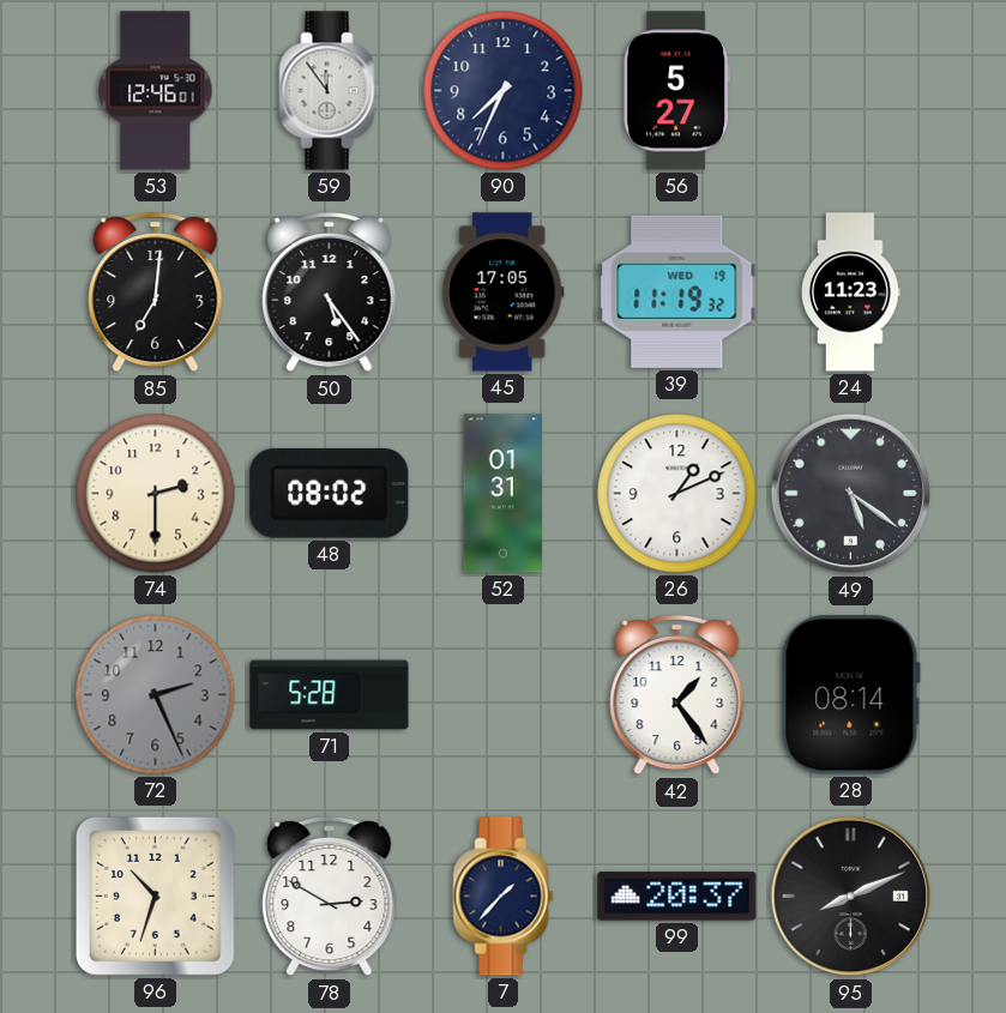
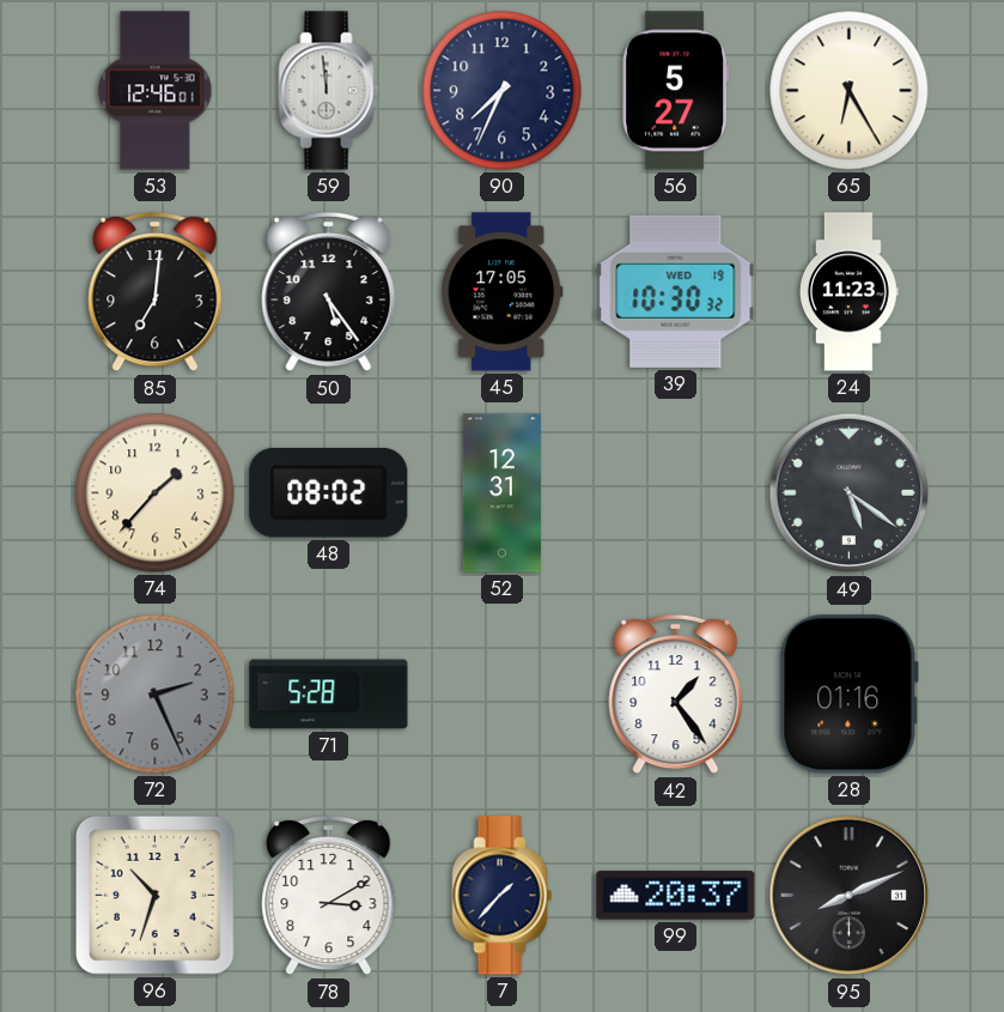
59: 11:54 -> 11:59 (329, 91)
65: none -> 6:25 (850, 91)
39: 11:19 -> 10:30 (676, 291)
74: 2:30 -> 1:37 (156, 493)
52: 01:31 -> 12:31 (501, 493)
26: 1:11 -> none (677, 494)
28: 08:14 -> 01:16 (848, 695)
78: 2:50 -> 3:10 (329, 896)
